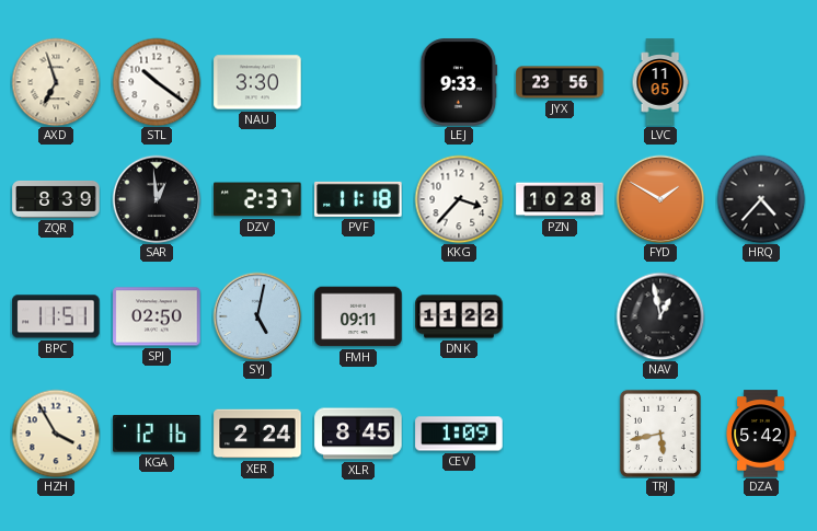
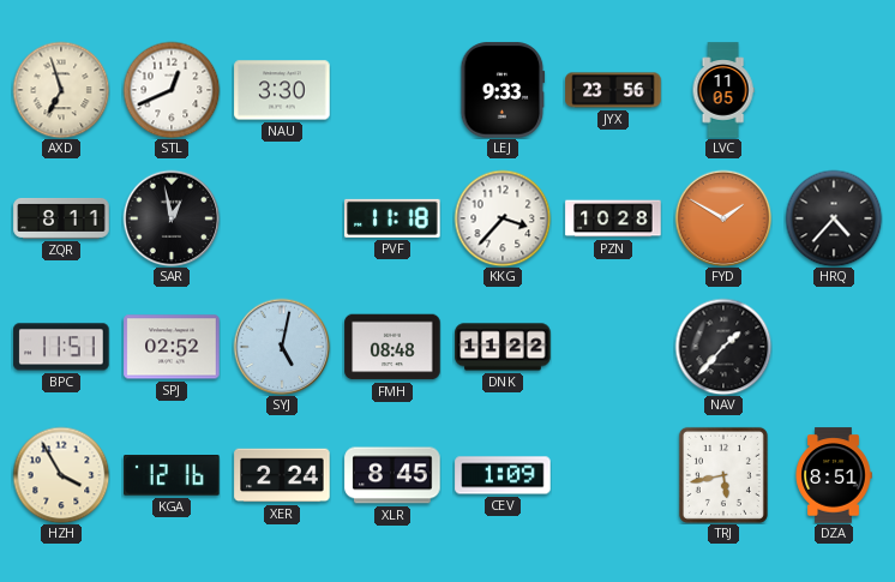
STL: 10:21 -> 12:41 (172, 90)
ZQR: 8:39 -> 8:11 (61, 218)
SAR: 12:59 -> 12:58 (172, 218)
DZV: 2:37 -> none (257, 199)
SPJ: 02:50 -> 02:52 (172, 347)
FMH: 09:11 -> 08:48 (392, 347)
NAV: 12:58 -> 1:37 (723, 347)
DZA: 5:42 -> 8:51 (834, 475)
